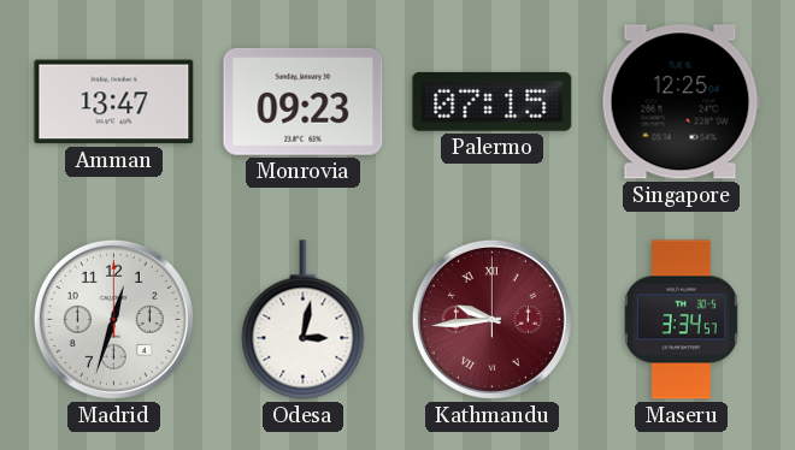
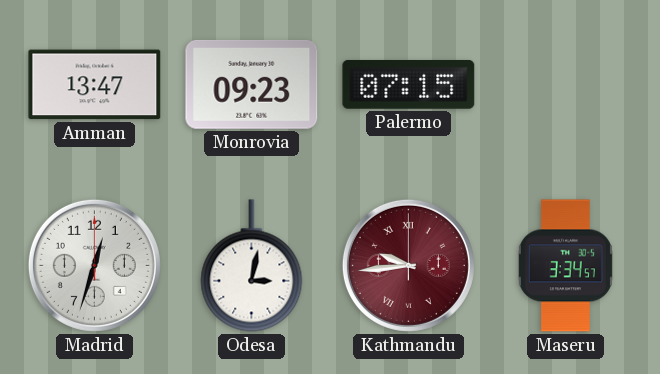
Singapore: 12:25 -> none (681, 102)
